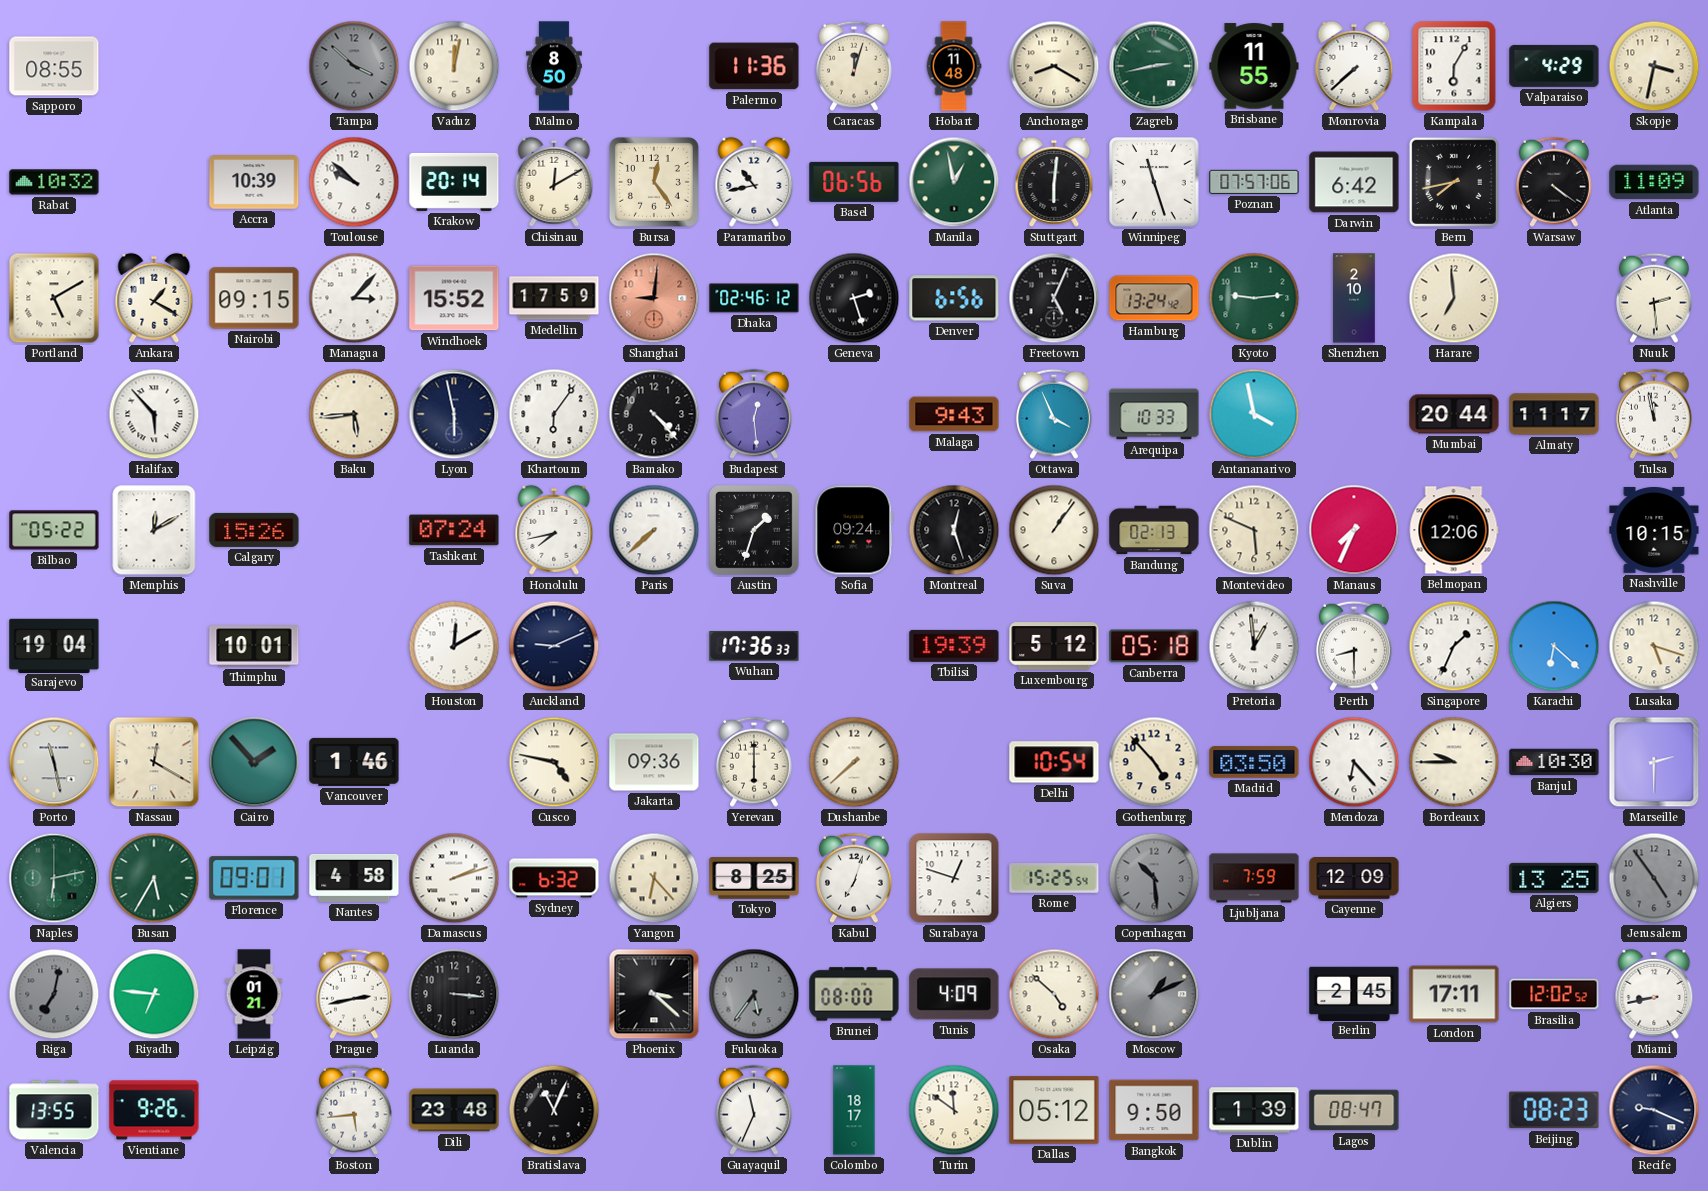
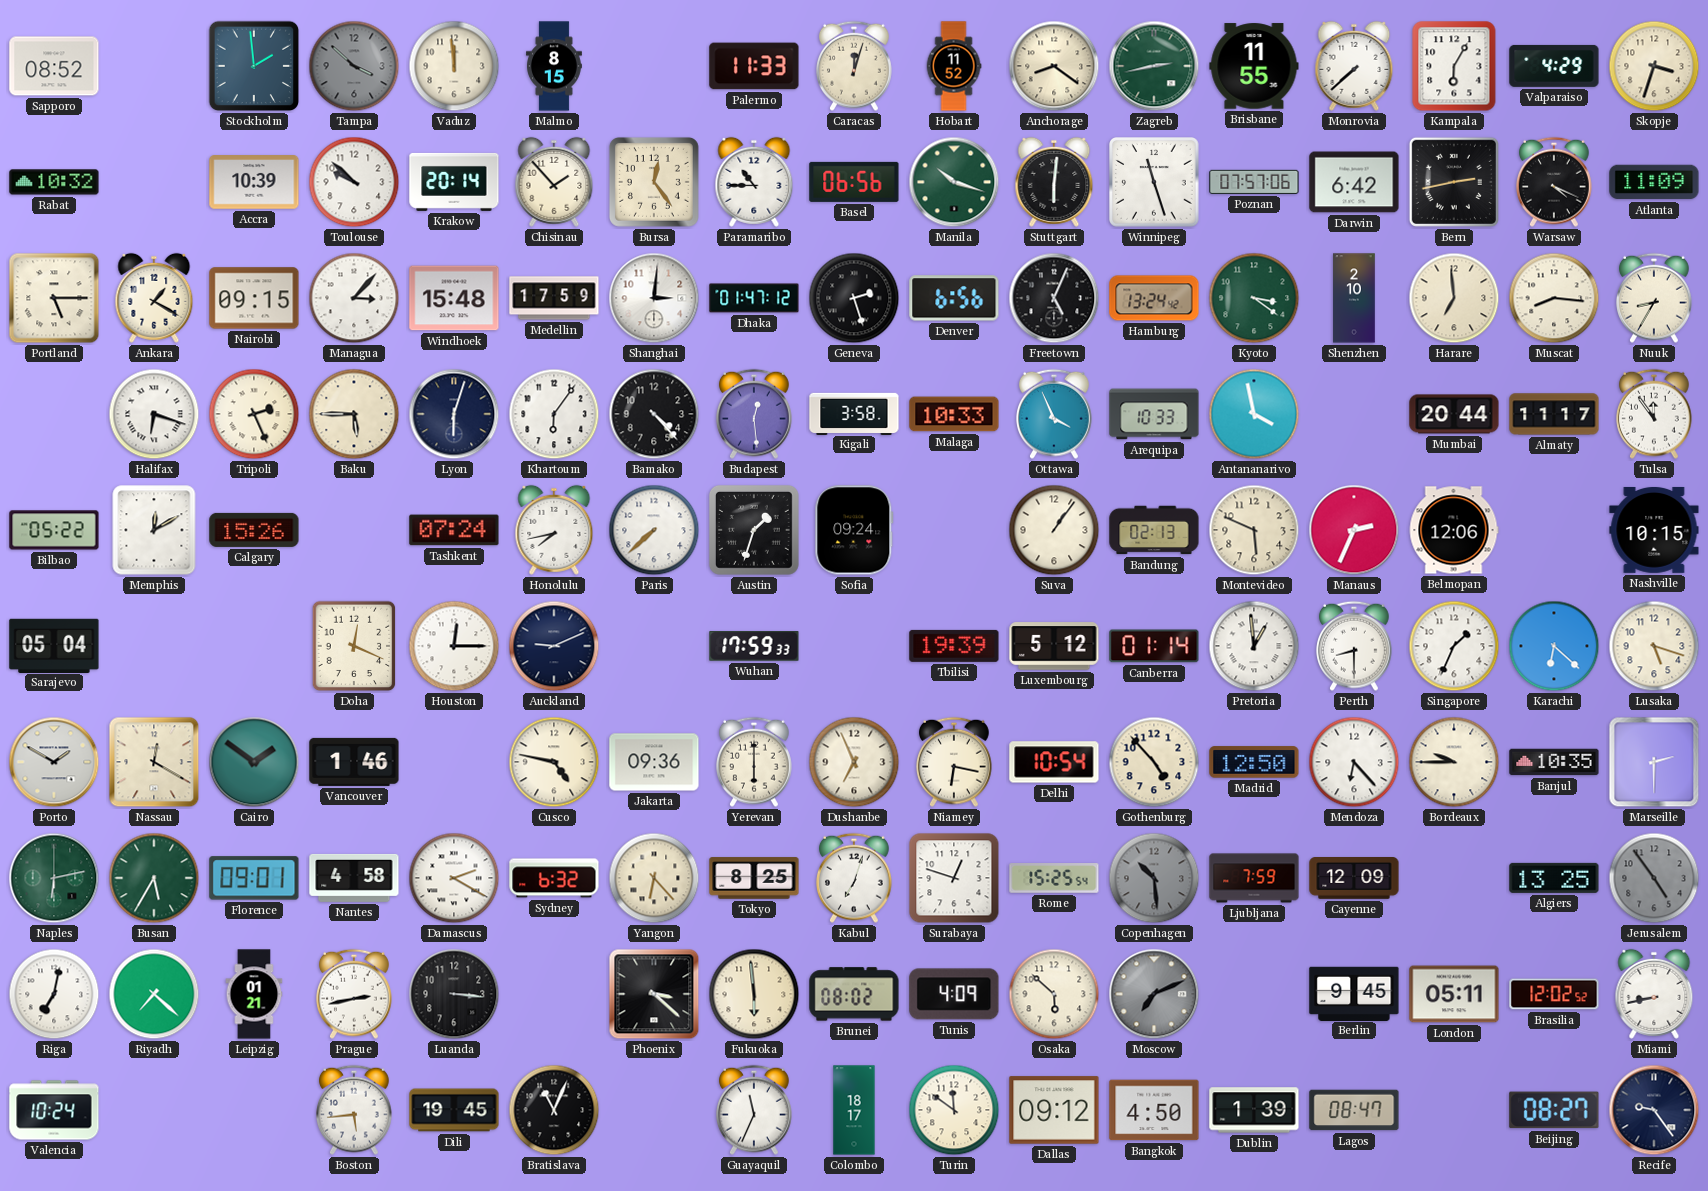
Sapporo: 08:55 -> 08:52 (54, 66)
Stockholm: none -> 1:59 (254, 66)
Vaduz: 12:02 -> 11:59 (454, 66)
Malmo: 8:50 -> 8:15 (555, 66)
Palermo: 11:36 -> 11:33 (754, 66)
Hobart: 11:48 -> 11:52 (954, 66)
Anchorage: 8:20 -> 8:21 (1054, 66)
Skopje: 3:32 -> 3:33 (1654, 66)
Chisinau: 12:10 -> 1:53 (554, 182)
Paramaribo: 10:43 -> 10:45 (754, 182)
Manila: 12:58 -> 10:18 (954, 182)
Bern: 7:43 -> 2:43 (1454, 182)
Warsaw: 4:21 -> 4:19 (1555, 182)
Portland: 5:10 -> 5:15 (54, 298)
Windhoek: 15:52 -> 15:48 (454, 298)
Shanghai: 9:01 -> 3:01 (654, 298)
Shanghai dial: salmon -> white (654, 298)
Dhaka: 02:46 -> 01:47 (754, 298)
Kyoto: 9:14 -> 3:21 (1254, 298)
Muscat: none -> 8:16 (1554, 298)
Nuuk: 2:29 -> 8:35 (1655, 298)
Halifax: 5:53 -> 6:18 (154, 414)
Tripoli: none -> 2:26 (254, 414)
Baku: 5:44 -> 5:45 (354, 414)
Lyon: 5:58 -> 6:03 (454, 414)
Kigali: none -> 3:58 (854, 413)
Malaga: 9:43 -> 10:33 (954, 414)
Tulsa: 11:58 -> 11:54 (1655, 414)
Montreal: 12:27 -> none (954, 530)
Manaus: 7:34 -> 2:34 (1354, 530)
Sarajevo: 19:04 -> 05:04 (54, 645)
Thimphu: 10:01 -> none (254, 646)
Doha: none -> 12:19 (354, 646)
Houston: 12:10 -> 12:15 (454, 646)
Wuhan: 17:36 -> 17:59 (754, 647)
Canberra: 05:18 -> 01:14 (1154, 646)
Porto: 11:28 -> 1:50 (54, 762)
Cairo: 1:53 -> 1:51 (254, 762)
Dushanbe: 7:38 -> 6:56 (854, 762)
Niamey: none -> 6:17 (955, 762)
Madrid: 03:50 -> 12:50 (1254, 762)
Banjul: 10:30 -> 10:35 (1554, 762)
Damascus: 2:12 -> 2:20 (454, 878)
Riga dial: grey -> white (54, 994)
Riyadh: 6:46 -> 7:22 (154, 994)
Fukuoka: 5:36 -> 5:59 (754, 994)
Fukuoka dial: grey -> cream (754, 994)
Brunei: 08:00 -> 08:02 (854, 994)
Osaka: 4:52 -> 5:52 (1054, 994)
Moscow: 1:11 -> 7:11 (1154, 994)
Berlin: 2:45 -> 9:45 (1354, 993)
London: 17:11 -> 05:11 (1454, 994)
Valencia: 13:55 -> 10:24 (54, 1110)
Vientiane: 9:26 -> none (154, 1110)
Dili: 23:48 -> 19:45 (454, 1110)
Dallas: 05:12 -> 09:12 (1054, 1110)
Bangkok: 9:50 -> 4:50 (1154, 1110)
Beijing: 08:23 -> 08:27 (1554, 1110)
Recife: 9:19 -> 9:24 (1654, 1110)
